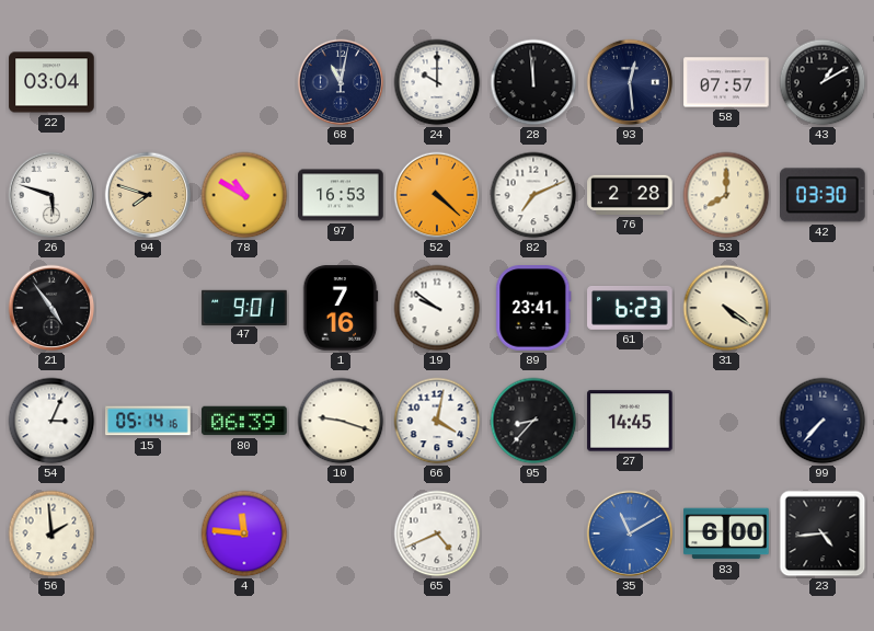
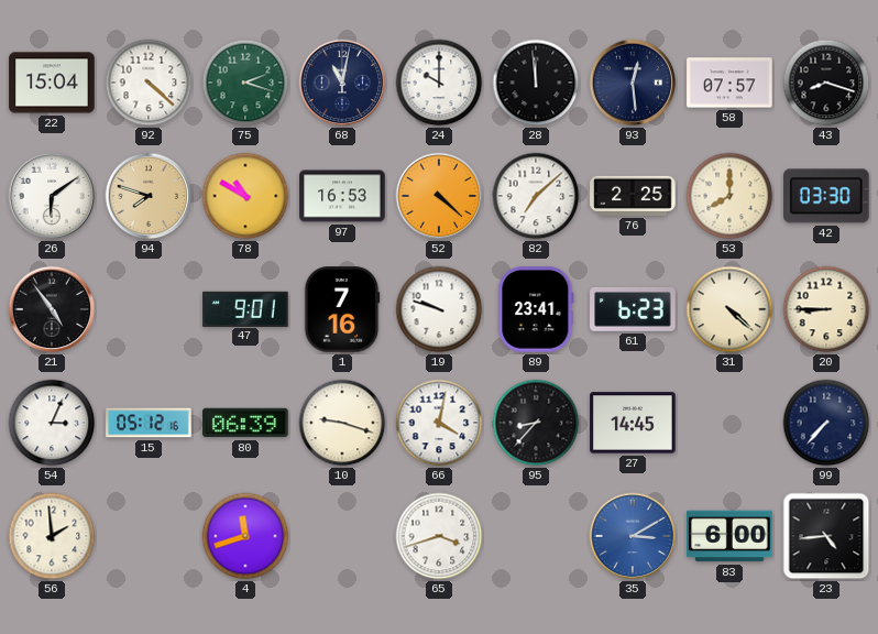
22: 03:04 -> 15:04 (52, 83)
92: none -> 4:22 (149, 83)
75: none -> 2:18 (245, 83)
43: 1:10 -> 8:18 (826, 83)
26: 5:48 -> 6:09 (52, 196)
82: 7:11 -> 7:08 (536, 196)
76: 2:28 -> 2:25 (633, 196)
19: 9:51 -> 9:48 (439, 309)
31: 4:21 -> 4:22 (729, 309)
20: none -> 8:45 (826, 309)
15: 05:14 -> 05:12 (149, 423)
4: 11:46 -> 11:42 (245, 536)
65: 4:41 -> 3:42 (439, 536)
35: 11:10 -> 3:10 (633, 536)
